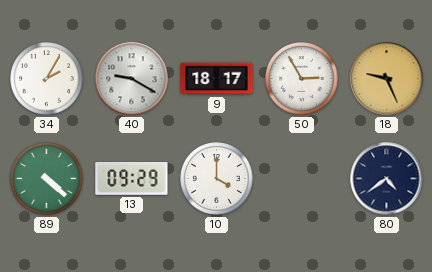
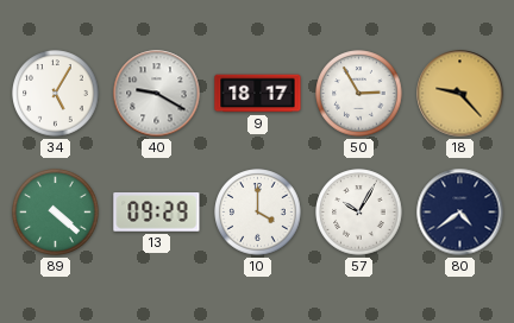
34: 2:05 -> 5:05 (56, 94)
18: 9:26 -> 9:23 (460, 94)
57: none -> 10:05 (359, 213)
